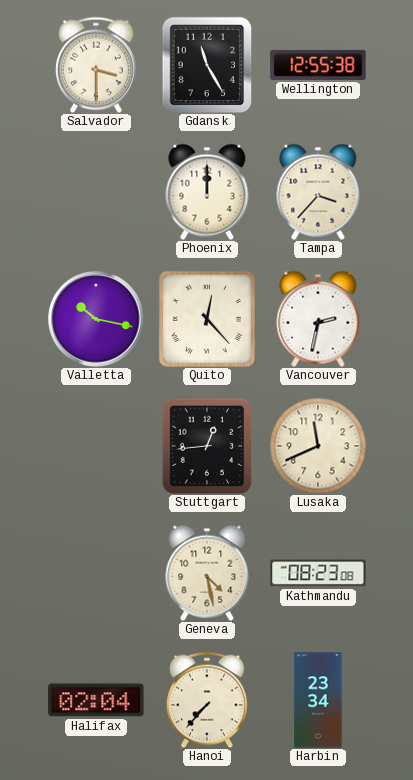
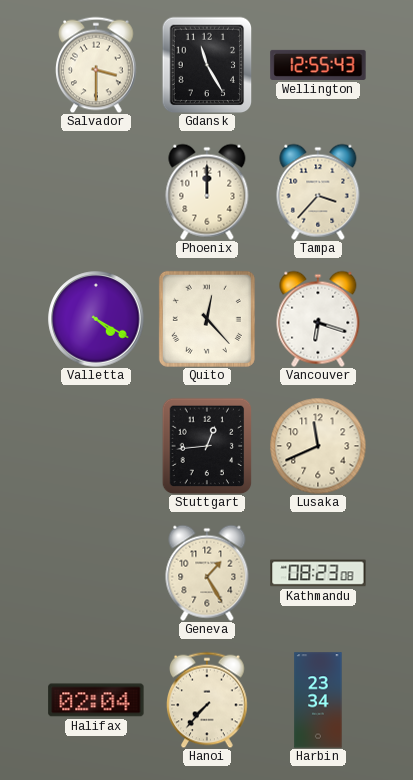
Wellington: 12:55:38 -> 12:55:43 (318, 65)
Valletta: 10:17 -> 4:20 (96, 319)
Vancouver: 2:32 -> 6:18 (318, 319)
Geneva: 4:28 -> 1:25 (207, 573)
